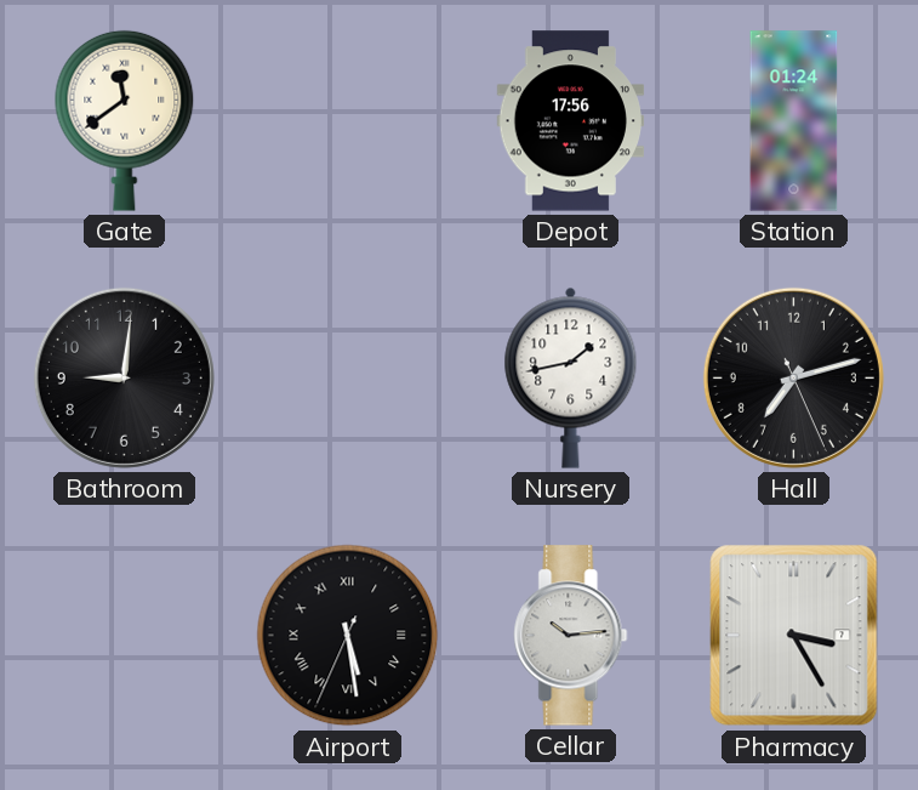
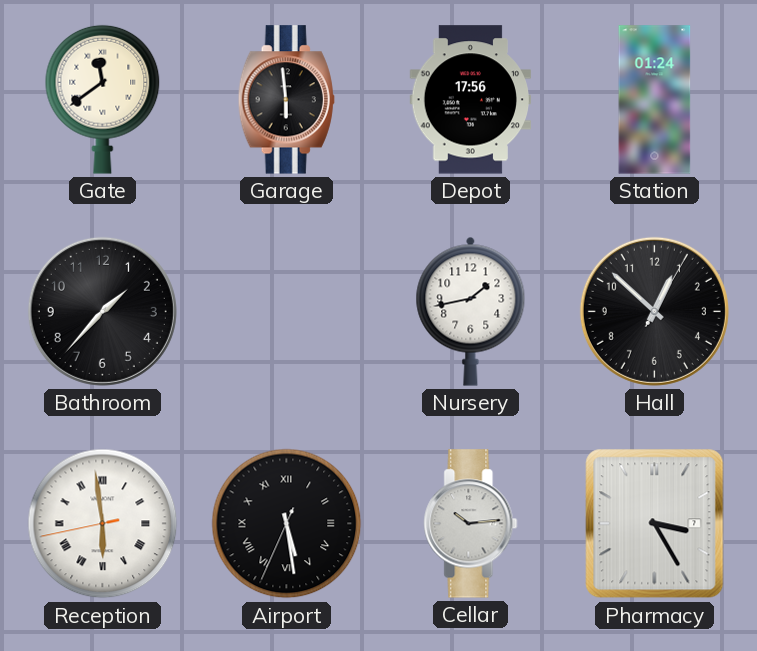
Garage: none -> 5:59 (286, 100)
Bathroom: 9:01 -> 1:37 (102, 311)
Hall: 7:12 -> 12:52 (654, 311)
Reception: none -> 5:58 (103, 524)
